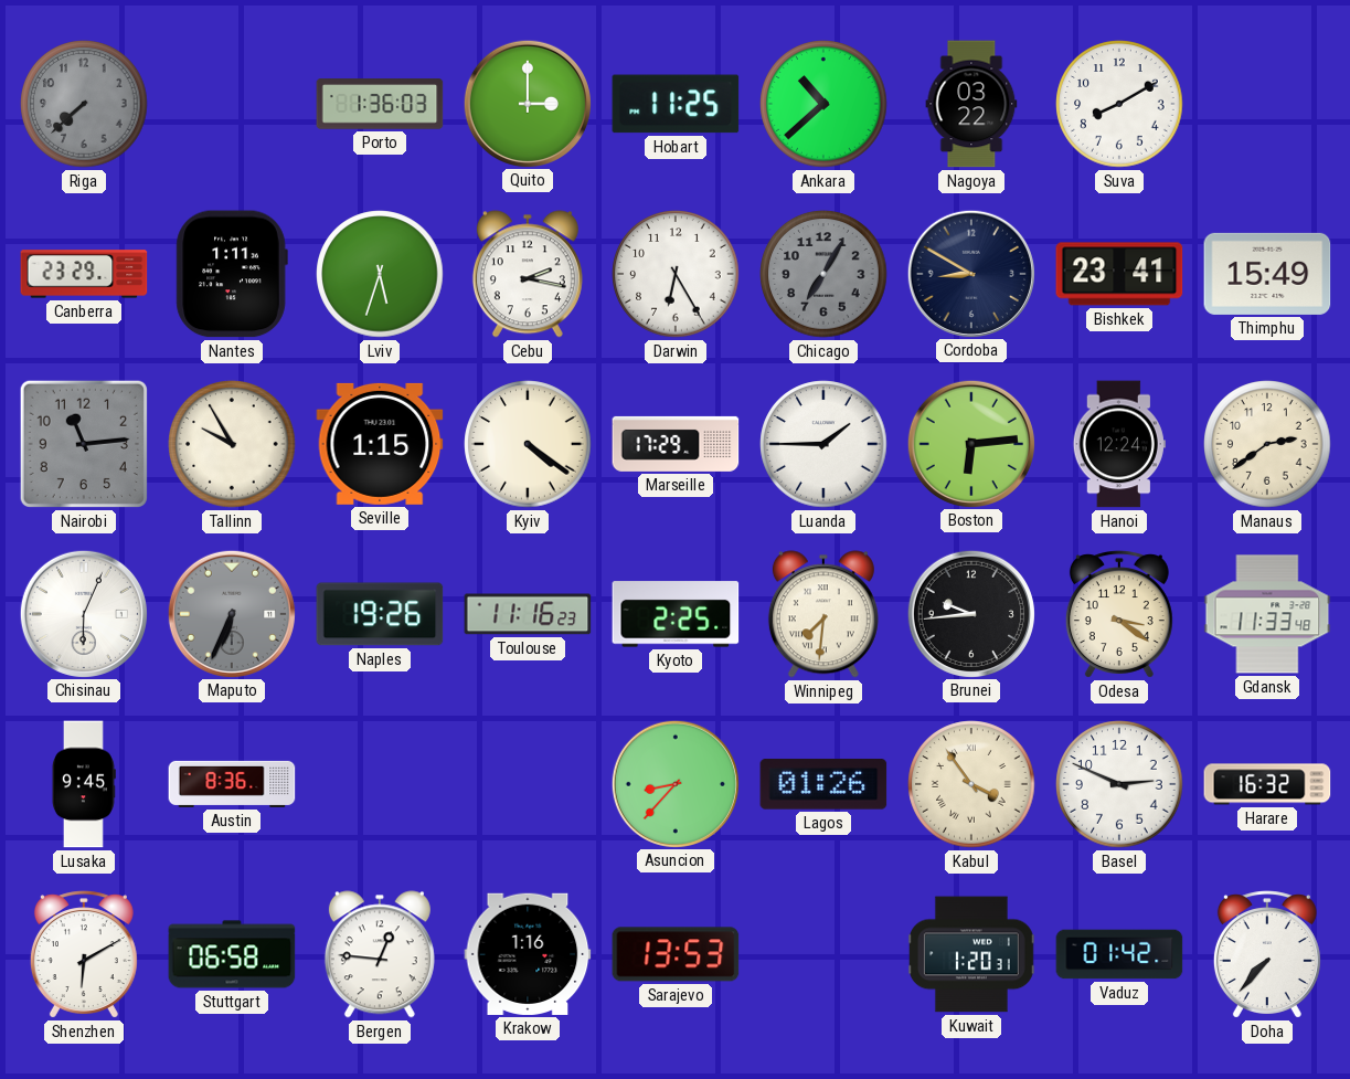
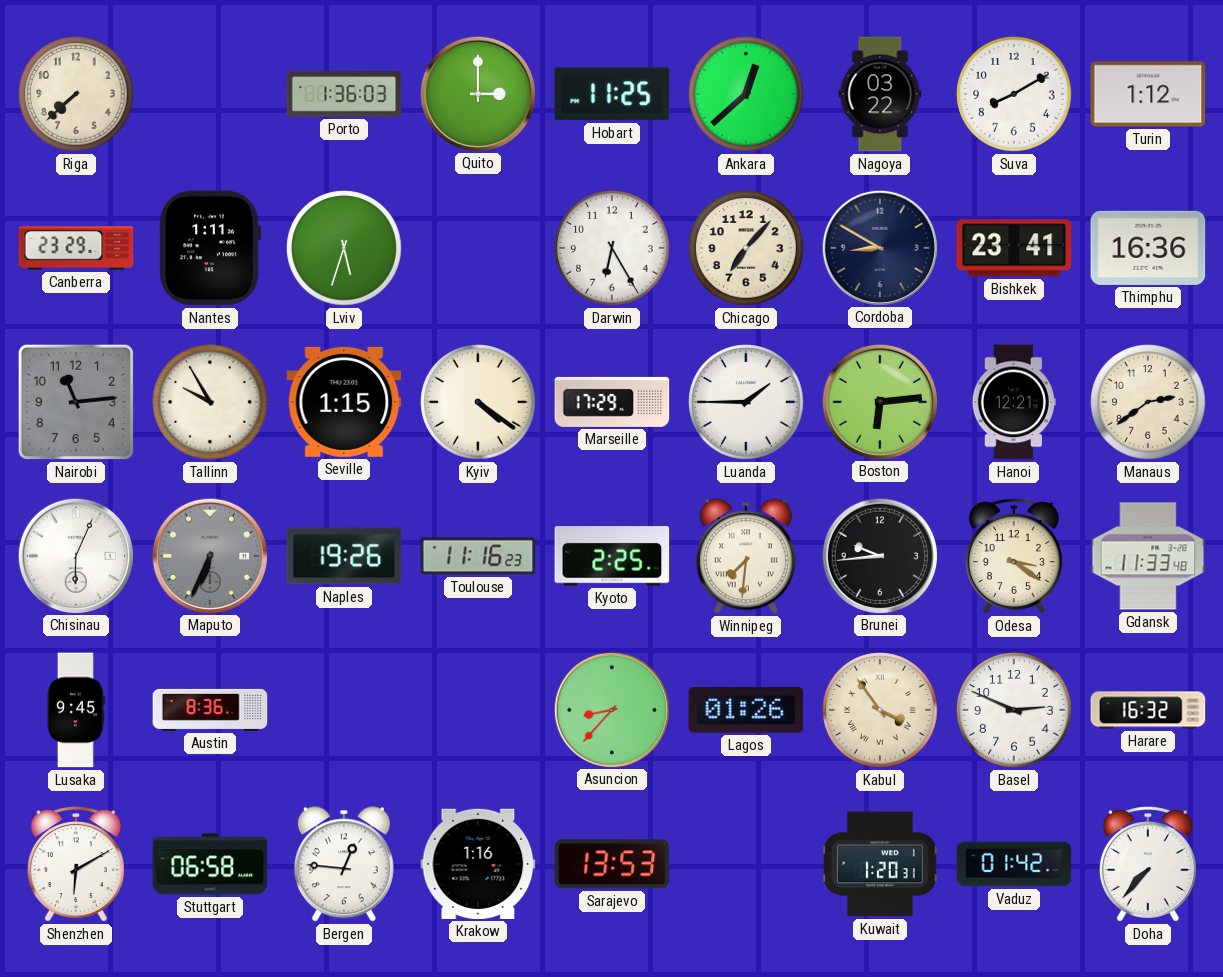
Riga dial: grey -> cream (76, 94)
Ankara: 10:38 -> 12:38 (746, 94)
Turin: none -> 1:12 (1148, 94)
Cebu: 2:17 -> none (528, 274)
Chicago: 7:05 -> 7:07 (746, 248)
Chicago dial: grey -> cream (746, 248)
Thimphu: 15:49 -> 16:36 (1148, 248)
Hanoi: 12:24 -> 12:21 (1014, 402)
